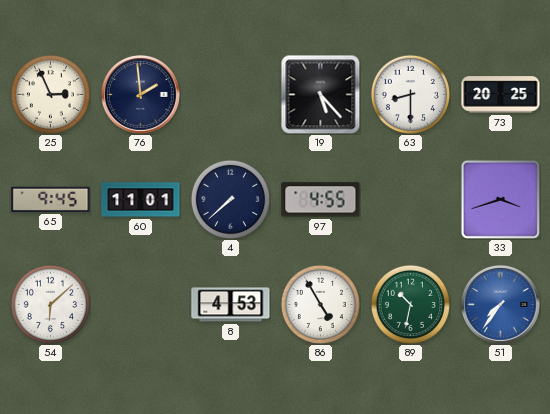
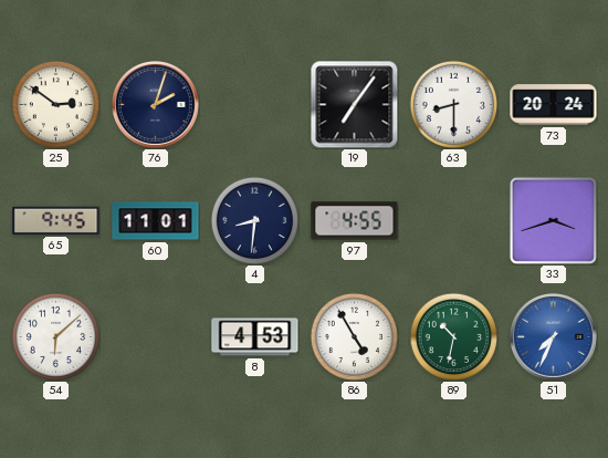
25: 2:56 -> 2:51 (55, 104)
76: 1:59 -> 2:03 (155, 104)
19: 5:23 -> 7:06 (354, 104)
73: 20:25 -> 20:24 (554, 105)
4: 7:38 -> 8:31 (254, 220)
51: 7:36 -> 7:34 (553, 336)
